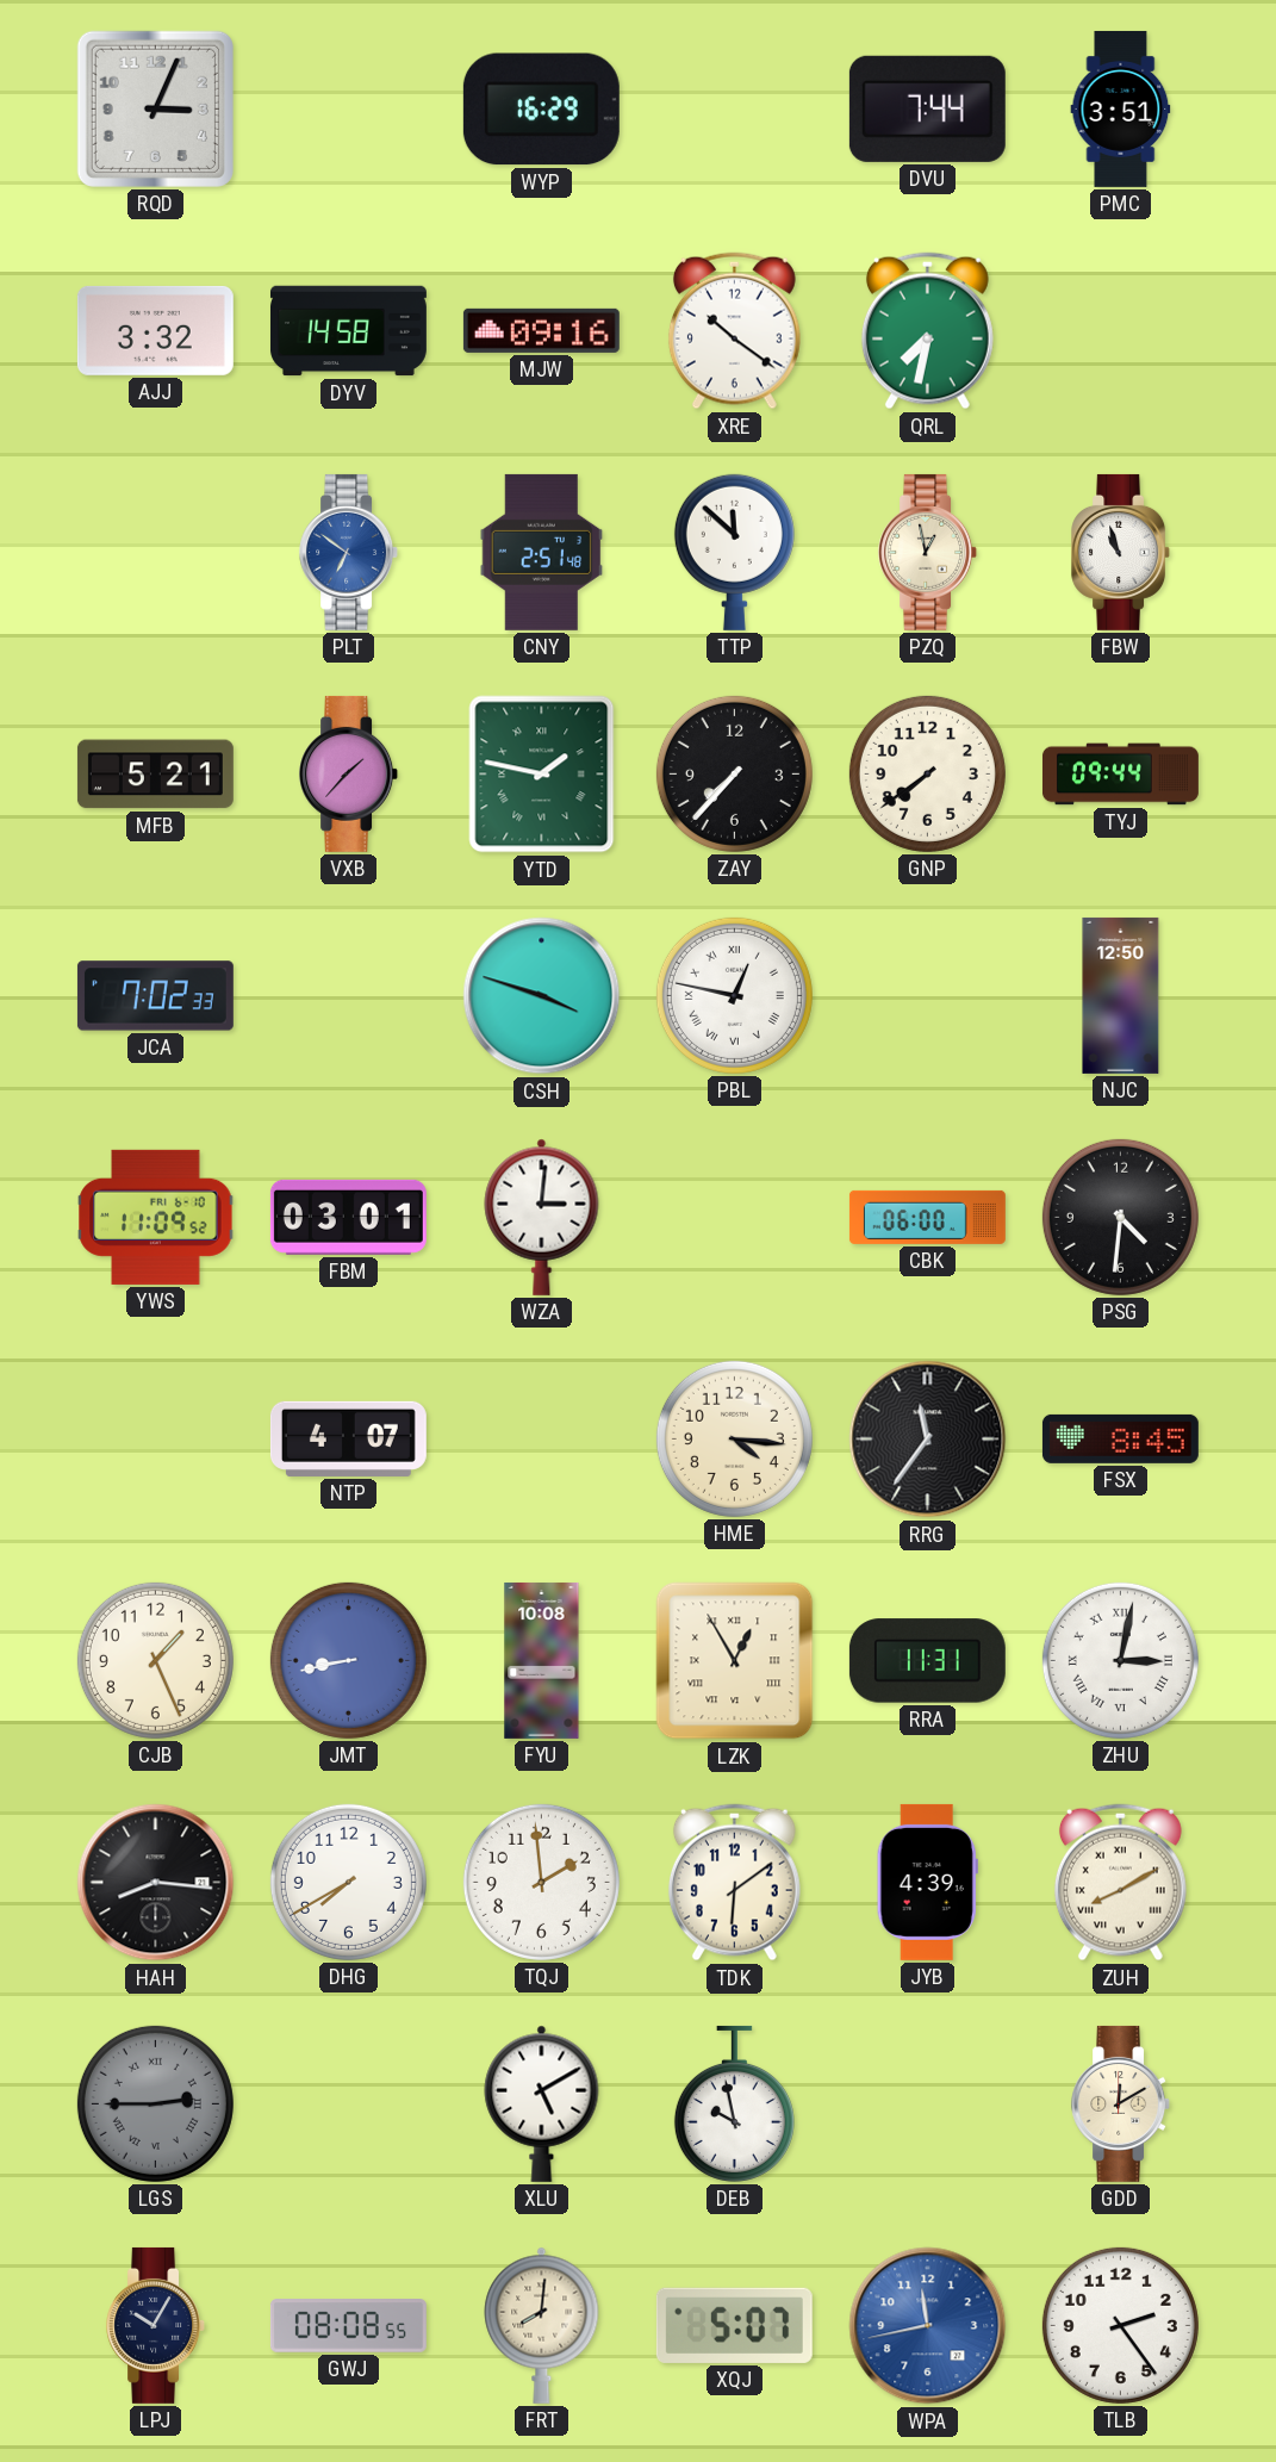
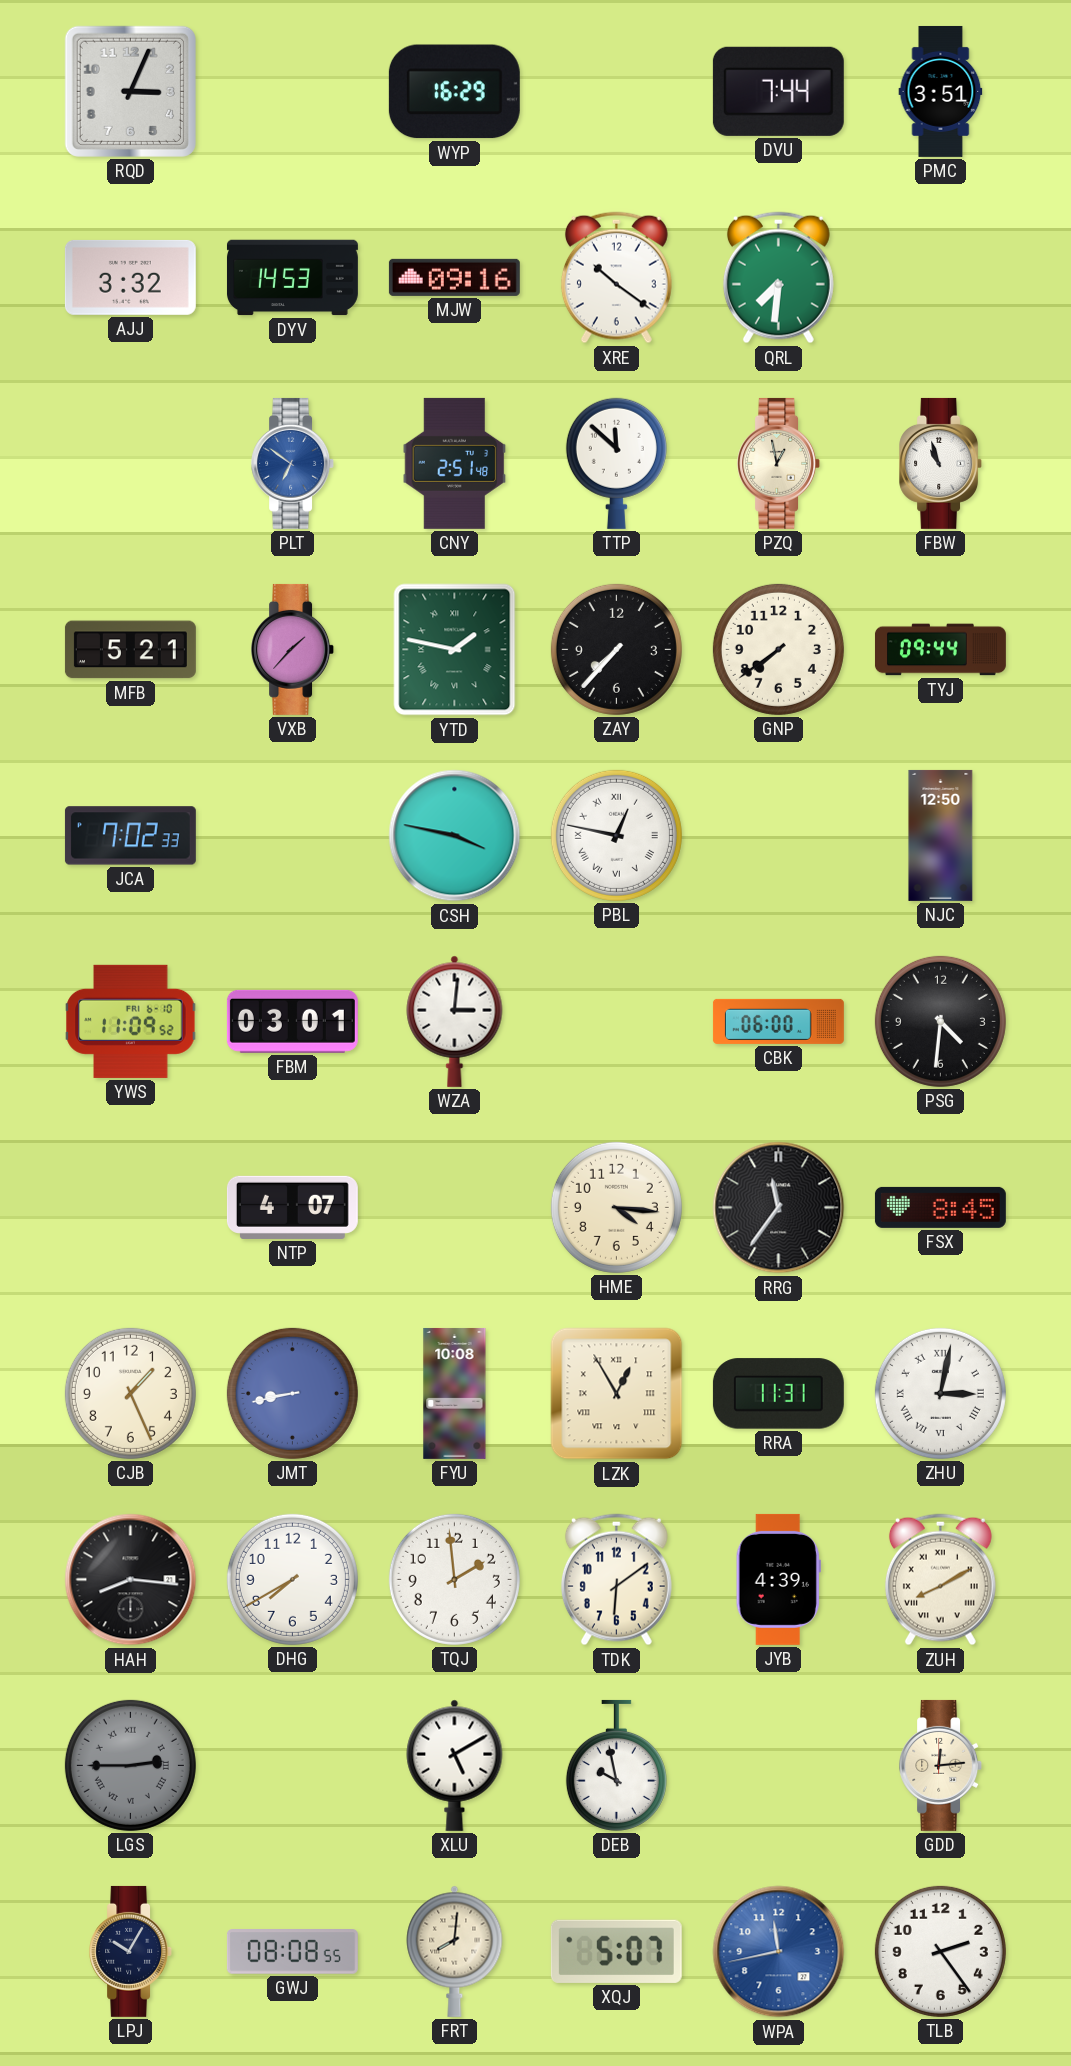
DYV: 14:58 -> 14:53 (292, 278)
QRL: 7:32 -> 7:31 (778, 278)
CSH: 3:48 -> 3:47 (455, 836)
GDD: 12:10 -> 12:14 (941, 1765)
